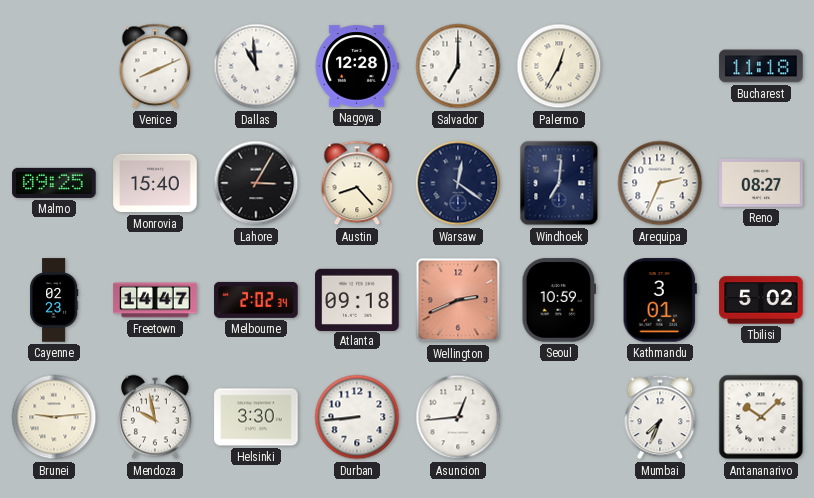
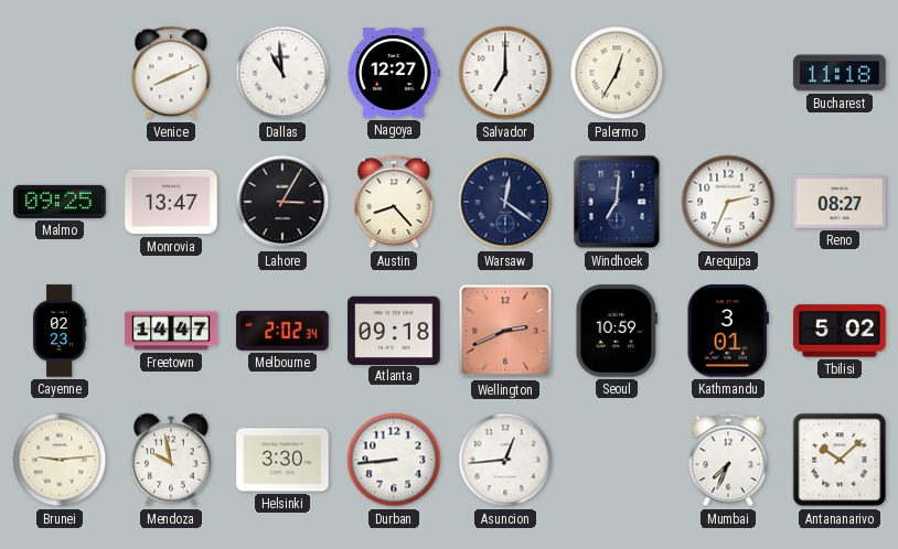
Nagoya: 12:28 -> 12:27 (394, 73)
Monrovia: 15:40 -> 13:47 (171, 202)
